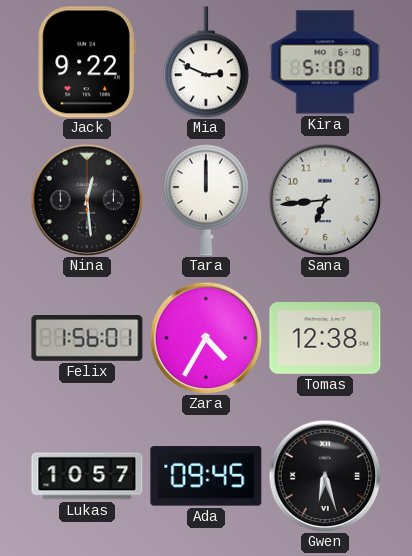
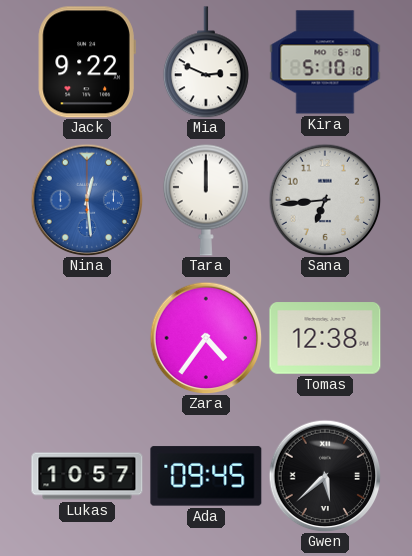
Nina dial: black -> blue (87, 200)
Felix: 1:56 -> none (87, 339)
Zara: 4:35 -> 4:36 (206, 338)
Gwen: 6:27 -> 5:38 (325, 476)
